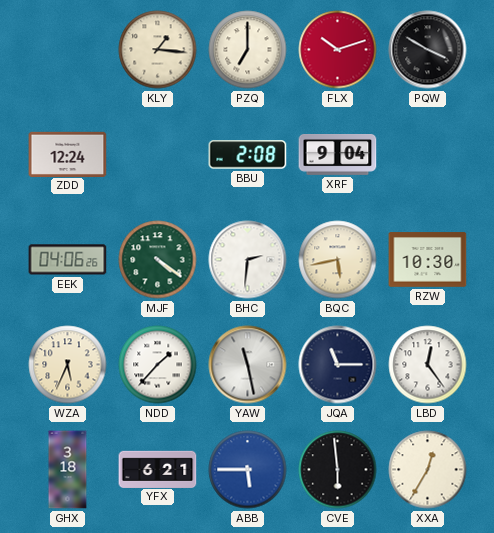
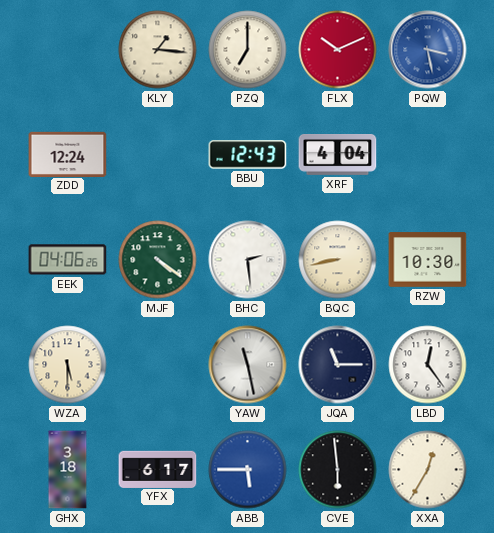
FLX: 10:12 -> 10:11 (338, 50)
PQW: 3:50 -> 3:28 (428, 50)
PQW dial: black -> blue (428, 50)
BBU: 2:08 -> 12:43 (248, 155)
XRF: 9:04 -> 4:04 (338, 155)
BHC: 2:31 -> 2:29 (248, 260)
BQC: 5:43 -> 8:43 (338, 260)
WZA: 5:34 -> 5:30 (68, 365)
NDD: 1:37 -> none (158, 365)
YFX: 6:21 -> 6:17 (158, 469)
